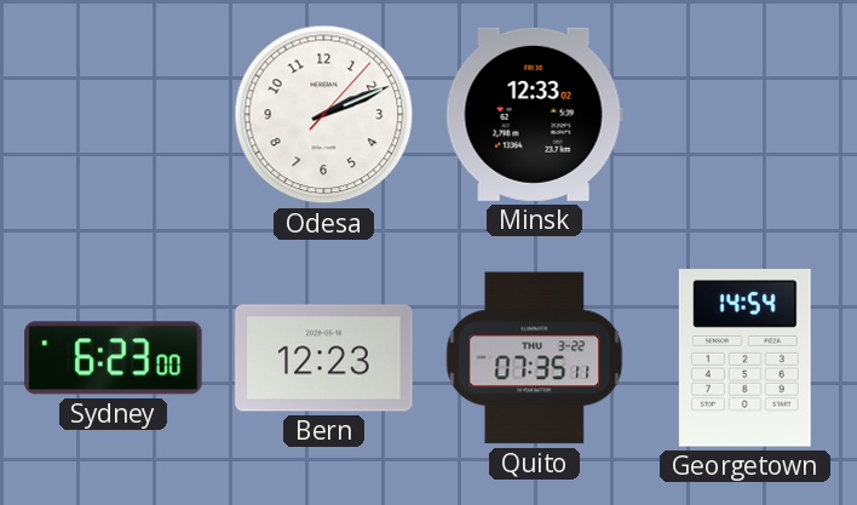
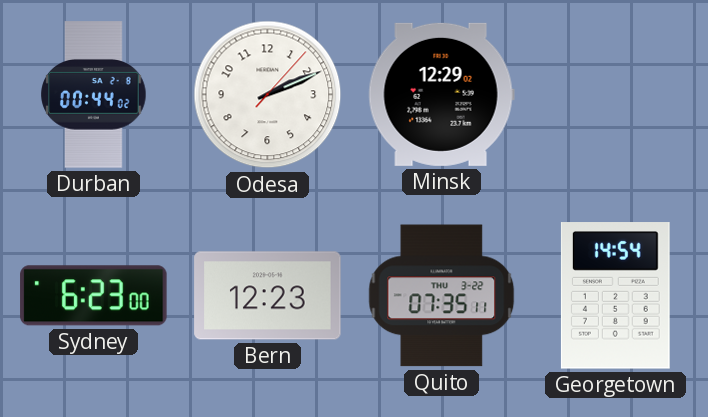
Durban: none -> 00:44 (94, 95)
Minsk: 12:33 -> 12:29 (441, 94)
